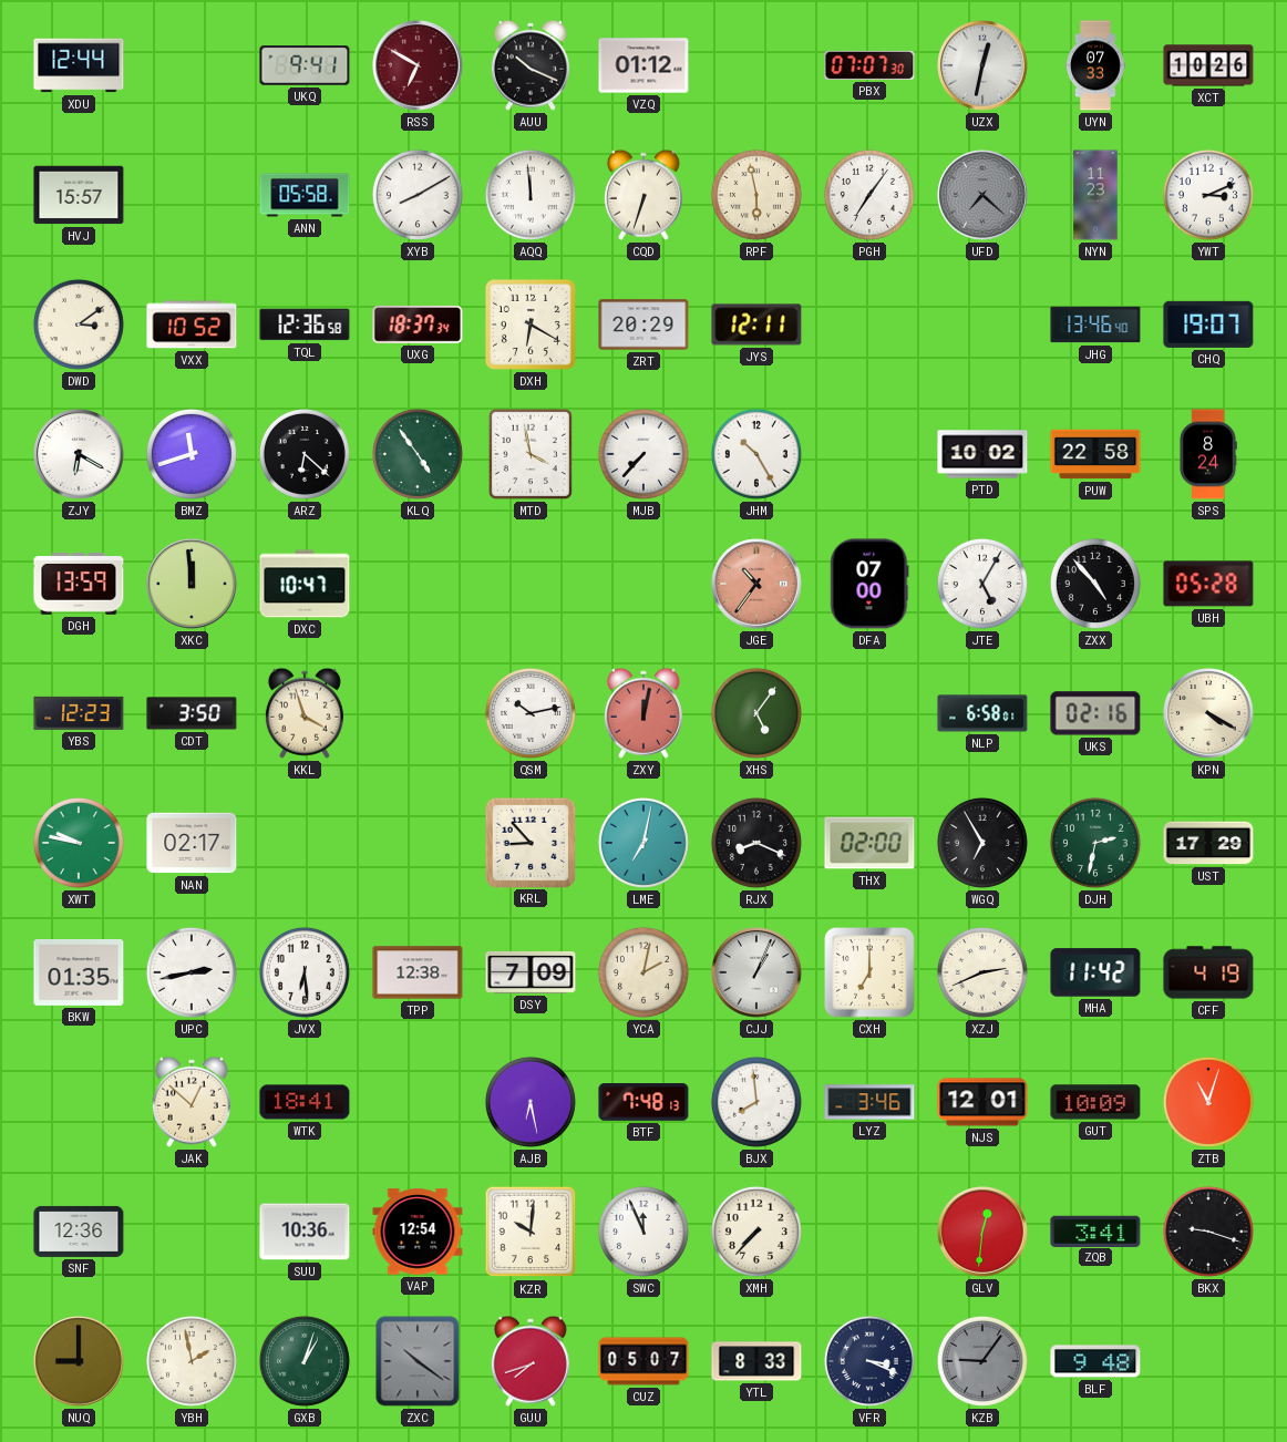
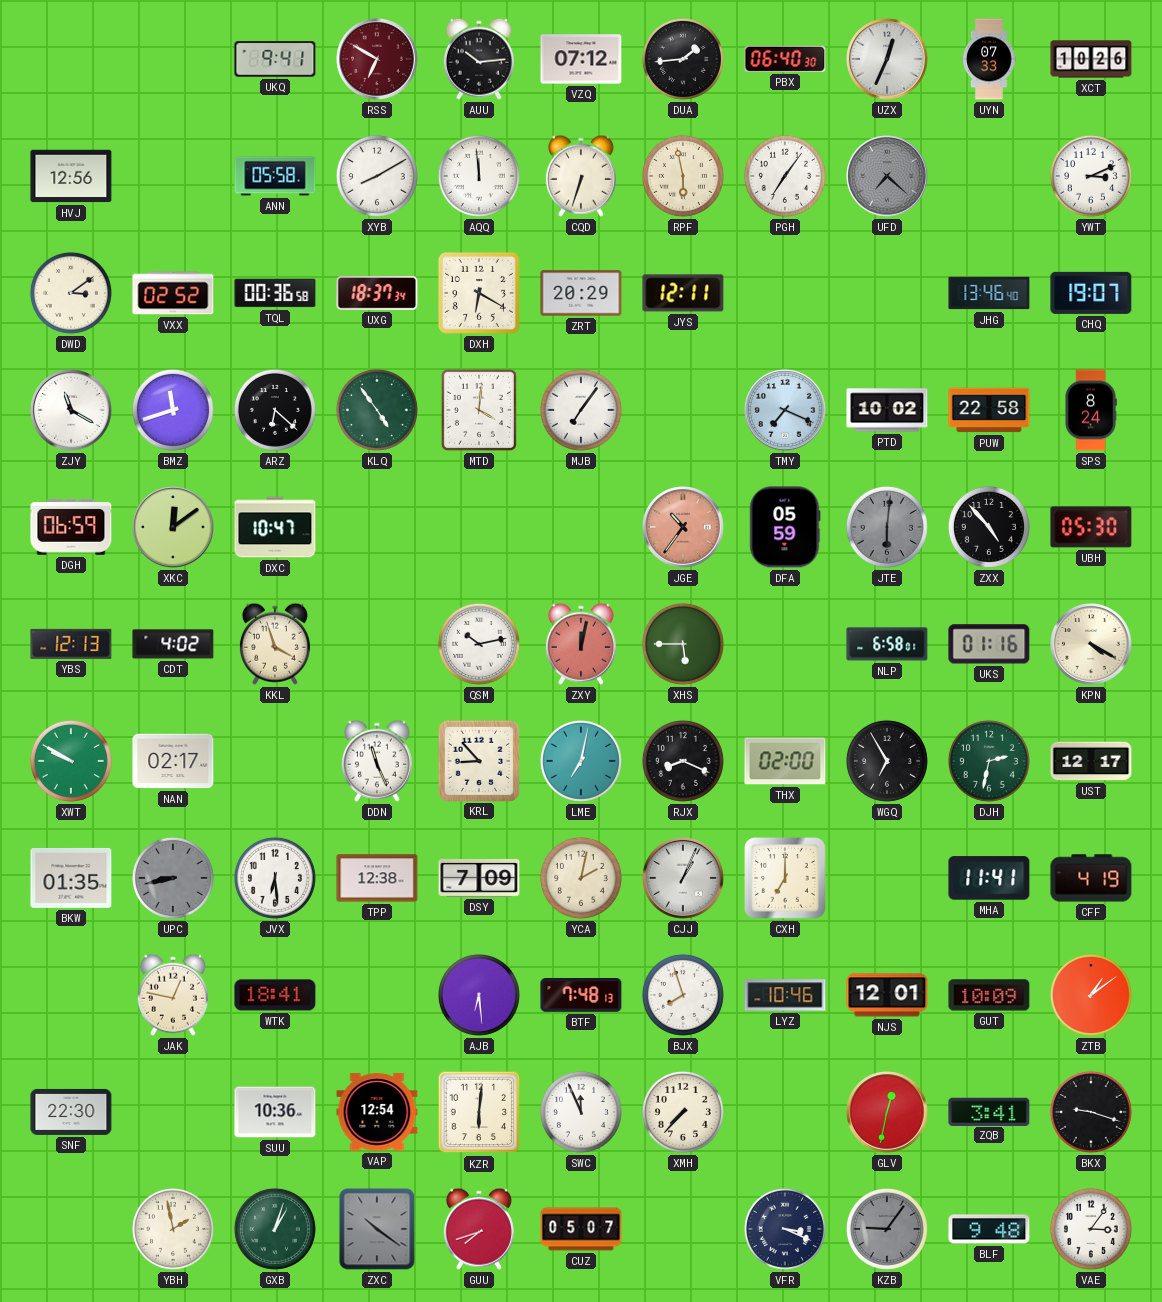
XDU: 12:44 -> none (79, 65)
AUU: 10:19 -> 10:14 (479, 59)
VZQ: 01:12 -> 07:12 (581, 59)
DUA: none -> 1:44 (683, 59)
PBX: 07:07 -> 06:40 (785, 59)
UZX: 12:32 -> 12:34 (887, 59)
HVJ: 15:57 -> 12:56 (71, 176)
NYN: 11:23 -> none (1095, 195)
VXX: 10:52 -> 02:52 (173, 293)
TQL: 12:36 -> 00:36 (275, 293)
ZJY: 6:20 -> 11:20 (71, 410)
MTD: 3:58 -> 4:01 (479, 410)
MJB: 7:37 -> 7:06 (581, 410)
JHM: 10:25 -> none (756, 454)
TMY: none -> 7:19 (785, 410)
DGH: 13:59 -> 06:59 (71, 527)
XKC: 11:59 -> 12:09 (173, 527)
DFA: 07:00 -> 05:59 (785, 527)
JTE: 5:05 -> 6:01 (887, 527)
JTE dial: white -> grey (887, 527)
UBH: 05:28 -> 05:30 (1091, 527)
YBS: 12:23 -> 12:13 (71, 644)
CDT: 3:50 -> 4:02 (173, 644)
XHS: 5:06 -> 5:45 (683, 644)
UKS: 02:16 -> 01:16 (989, 644)
XWT: 9:47 -> 9:50 (71, 761)
DDN: none -> 11:26 (377, 761)
UST: 17:29 -> 12:17 (1091, 761)
UPC: 2:43 -> 8:43 (173, 878)
UPC dial: white -> grey (173, 878)
XZJ: 2:41 -> none (982, 972)
MHA: 11:42 -> 11:41 (989, 878)
JAK: 12:52 -> 12:47 (173, 995)
AJB: 6:28 -> 6:29 (479, 995)
BJX: 7:59 -> 7:57 (683, 995)
LYZ: 3:46 -> 10:46 (785, 995)
ZTB: 11:03 -> 1:09 (1091, 995)
SNF: 12:36 -> 22:30 (71, 1112)
KZR: 10:01 -> 6:01 (479, 1112)
GLV: 12:31 -> 12:32 (887, 1112)
NUQ: 9:00 -> none (79, 1361)
YTL: 8:33 -> none (756, 1361)
VAE: none -> 3:06 (1091, 1229)
